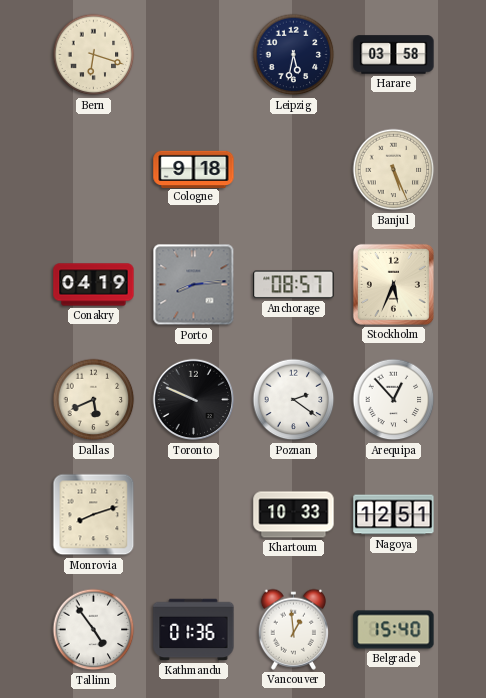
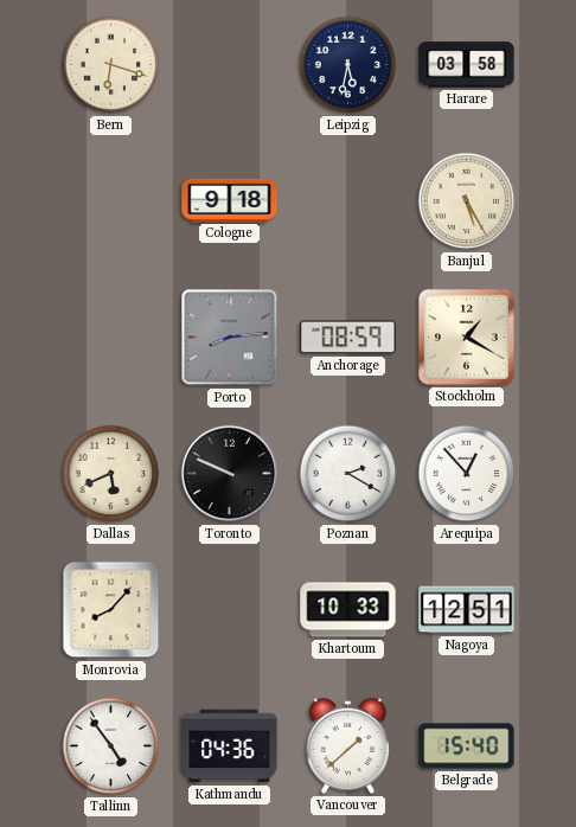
Banjul: 5:26 -> 5:25 (467, 201)
Conakry: 04:19 -> none (94, 285)
Anchorage: 08:57 -> 08:59 (348, 338)
Stockholm: 5:34 -> 1:20 (466, 336)
Poznan: 2:21 -> 2:20 (348, 474)
Monrovia: 8:12 -> 8:07 (111, 610)
Kathmandu: 01:36 -> 04:36 (230, 746)
Vancouver: 12:59 -> 1:38 (347, 745)
